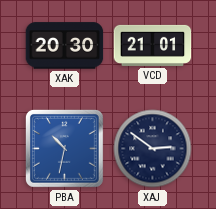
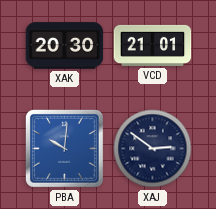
PBA: 10:32 -> 10:01 (64, 148)
